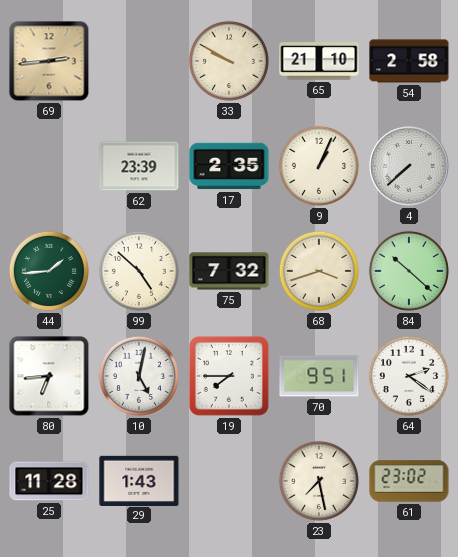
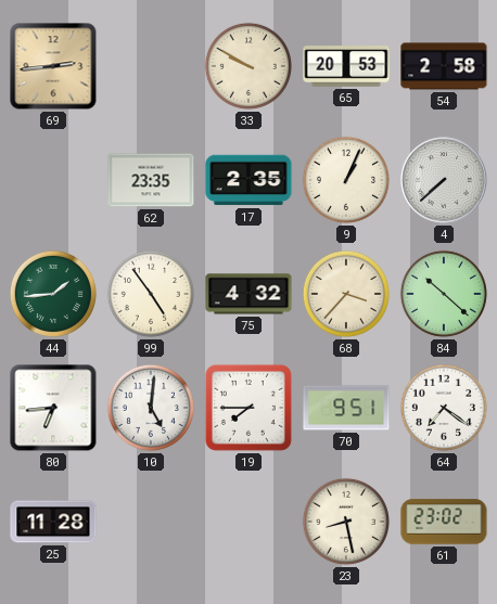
65: 21:10 -> 20:53 (346, 66)
62: 23:39 -> 23:35 (151, 180)
99: 4:52 -> 4:54 (151, 294)
75: 7:32 -> 4:32 (248, 294)
68: 3:42 -> 3:37 (346, 294)
10: 5:02 -> 5:01 (151, 408)
64: 2:21 -> 7:21 (444, 408)
29: 1:43 -> none (139, 480)
23: 7:28 -> 8:28 (346, 522)
